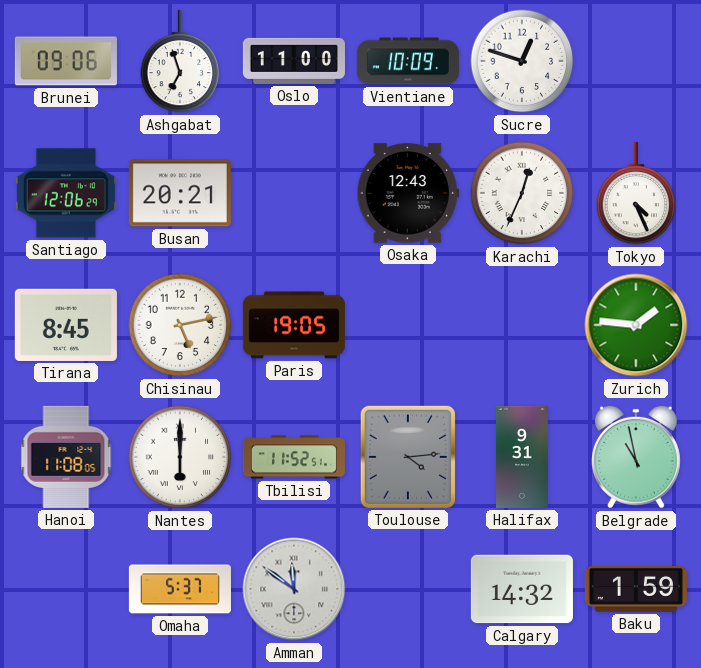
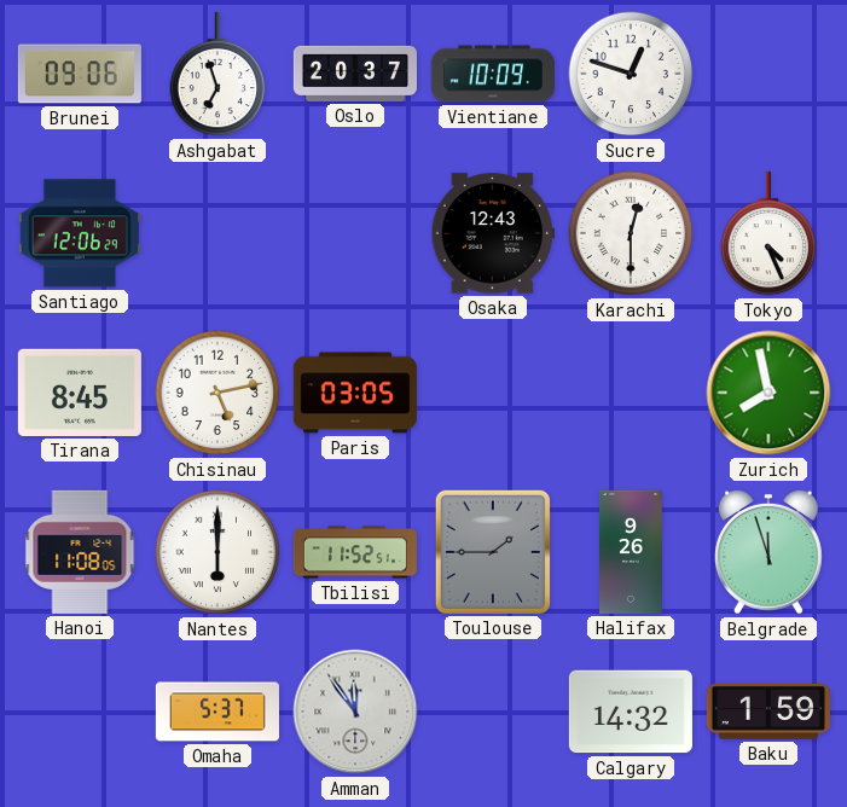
Oslo: 11:00 -> 20:37 (355, 74)
Busan: 20:21 -> none (180, 193)
Karachi: 12:34 -> 12:30 (631, 233)
Paris: 19:05 -> 03:05 (355, 393)
Zurich: 1:46 -> 7:58 (768, 393)
Toulouse: 4:14 -> 1:45 (493, 552)
Halifax: 9:31 -> 9:26 (632, 552)
Belgrade: 10:58 -> 11:57 (768, 552)
Amman: 11:51 -> 11:54 (355, 712)
